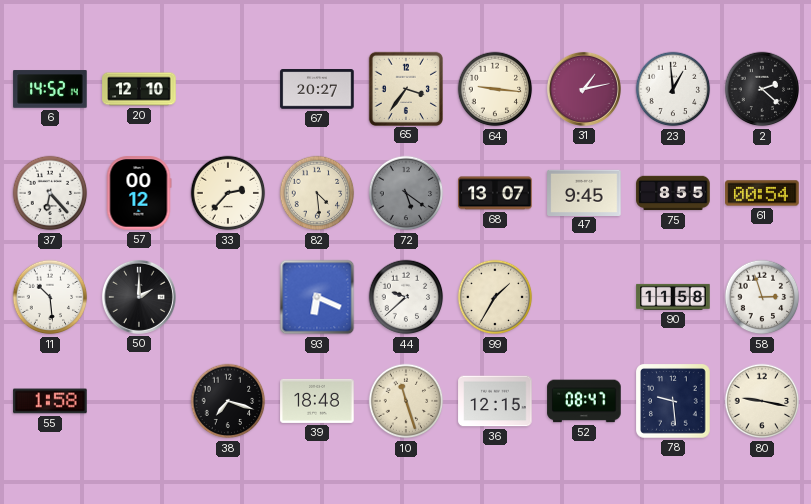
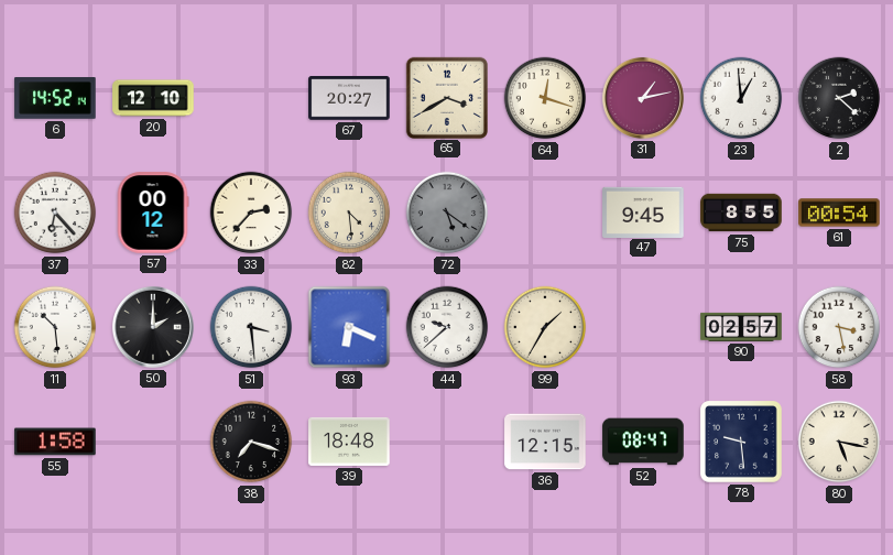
65: 3:36 -> 3:40 (446, 97)
64: 9:16 -> 12:18 (545, 98)
68: 13:07 -> none (495, 193)
51: none -> 3:29 (251, 327)
90: 11:58 -> 02:57 (741, 327)
58: 2:57 -> 3:28 (839, 327)
10: 11:27 -> none (406, 401)
80: 9:17 -> 5:17 (839, 442)
